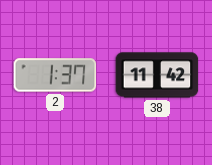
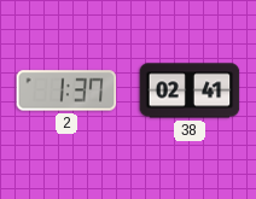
38: 11:42 -> 02:41 (190, 90)
